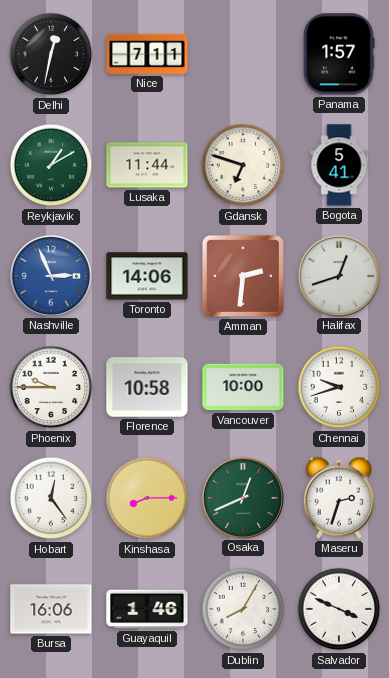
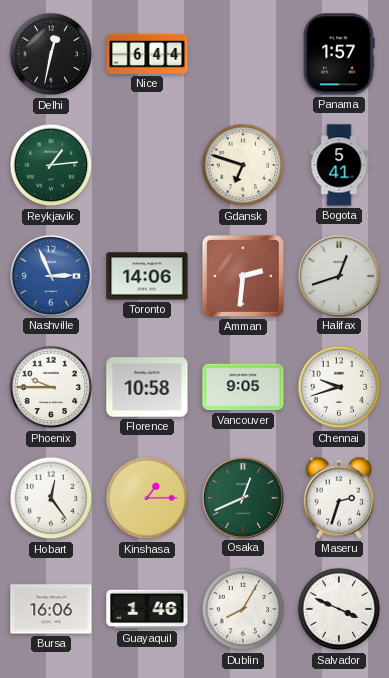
Nice: 7:11 -> 6:44 (147, 54)
Reykjavik: 1:10 -> 1:14 (51, 165)
Lusaka: 11:44 -> none (147, 165)
Vancouver: 10:00 -> 9:05 (243, 387)
Kinshasa: 8:15 -> 1:15 (147, 498)
